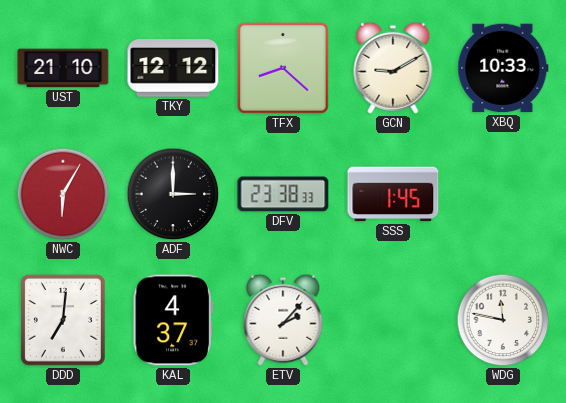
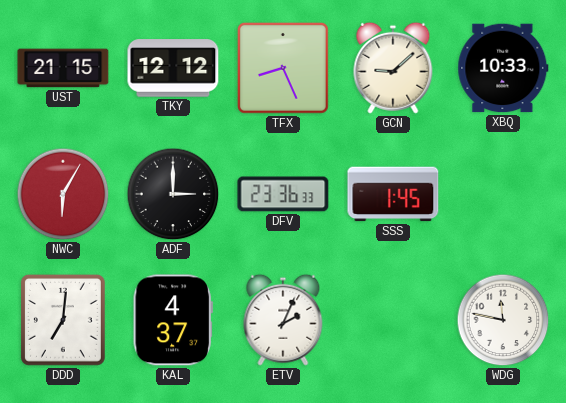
UST: 21:10 -> 21:15 (63, 68)
TFX: 8:22 -> 8:26 (283, 68)
GCN: 9:10 -> 9:08 (393, 68)
DFV: 23:38 -> 23:36 (283, 194)
ETV: 2:07 -> 2:04 (283, 320)
